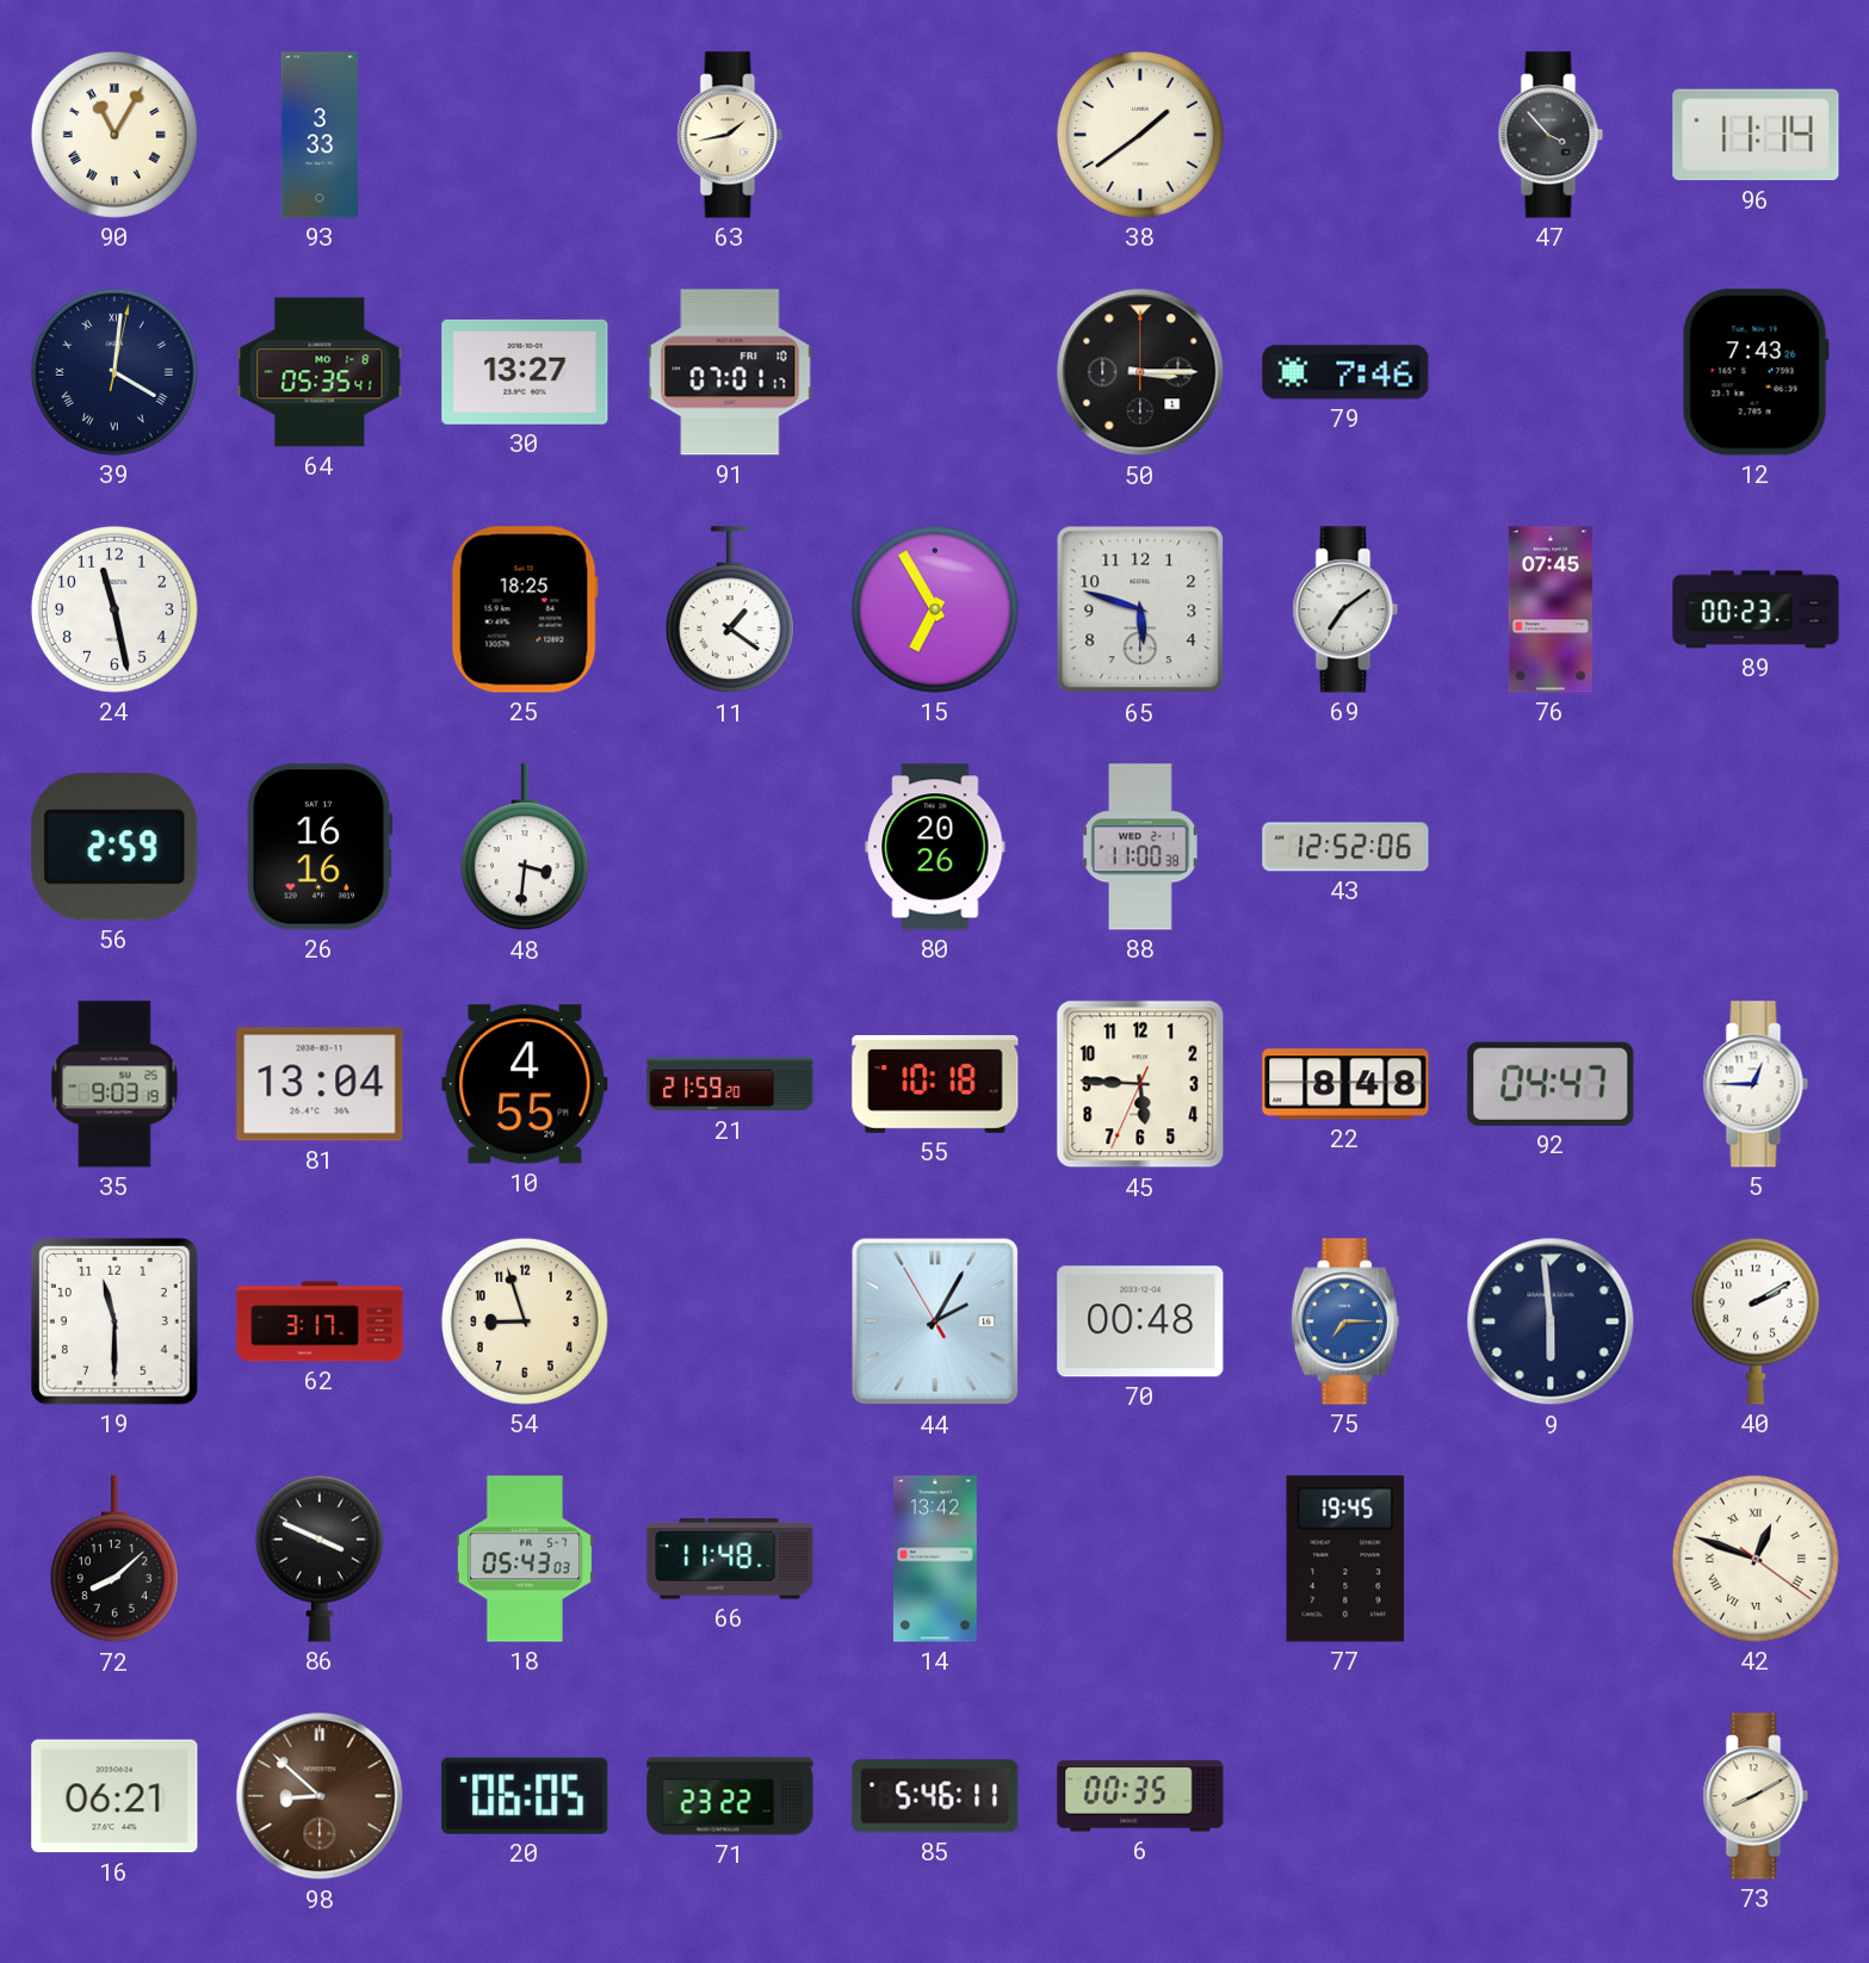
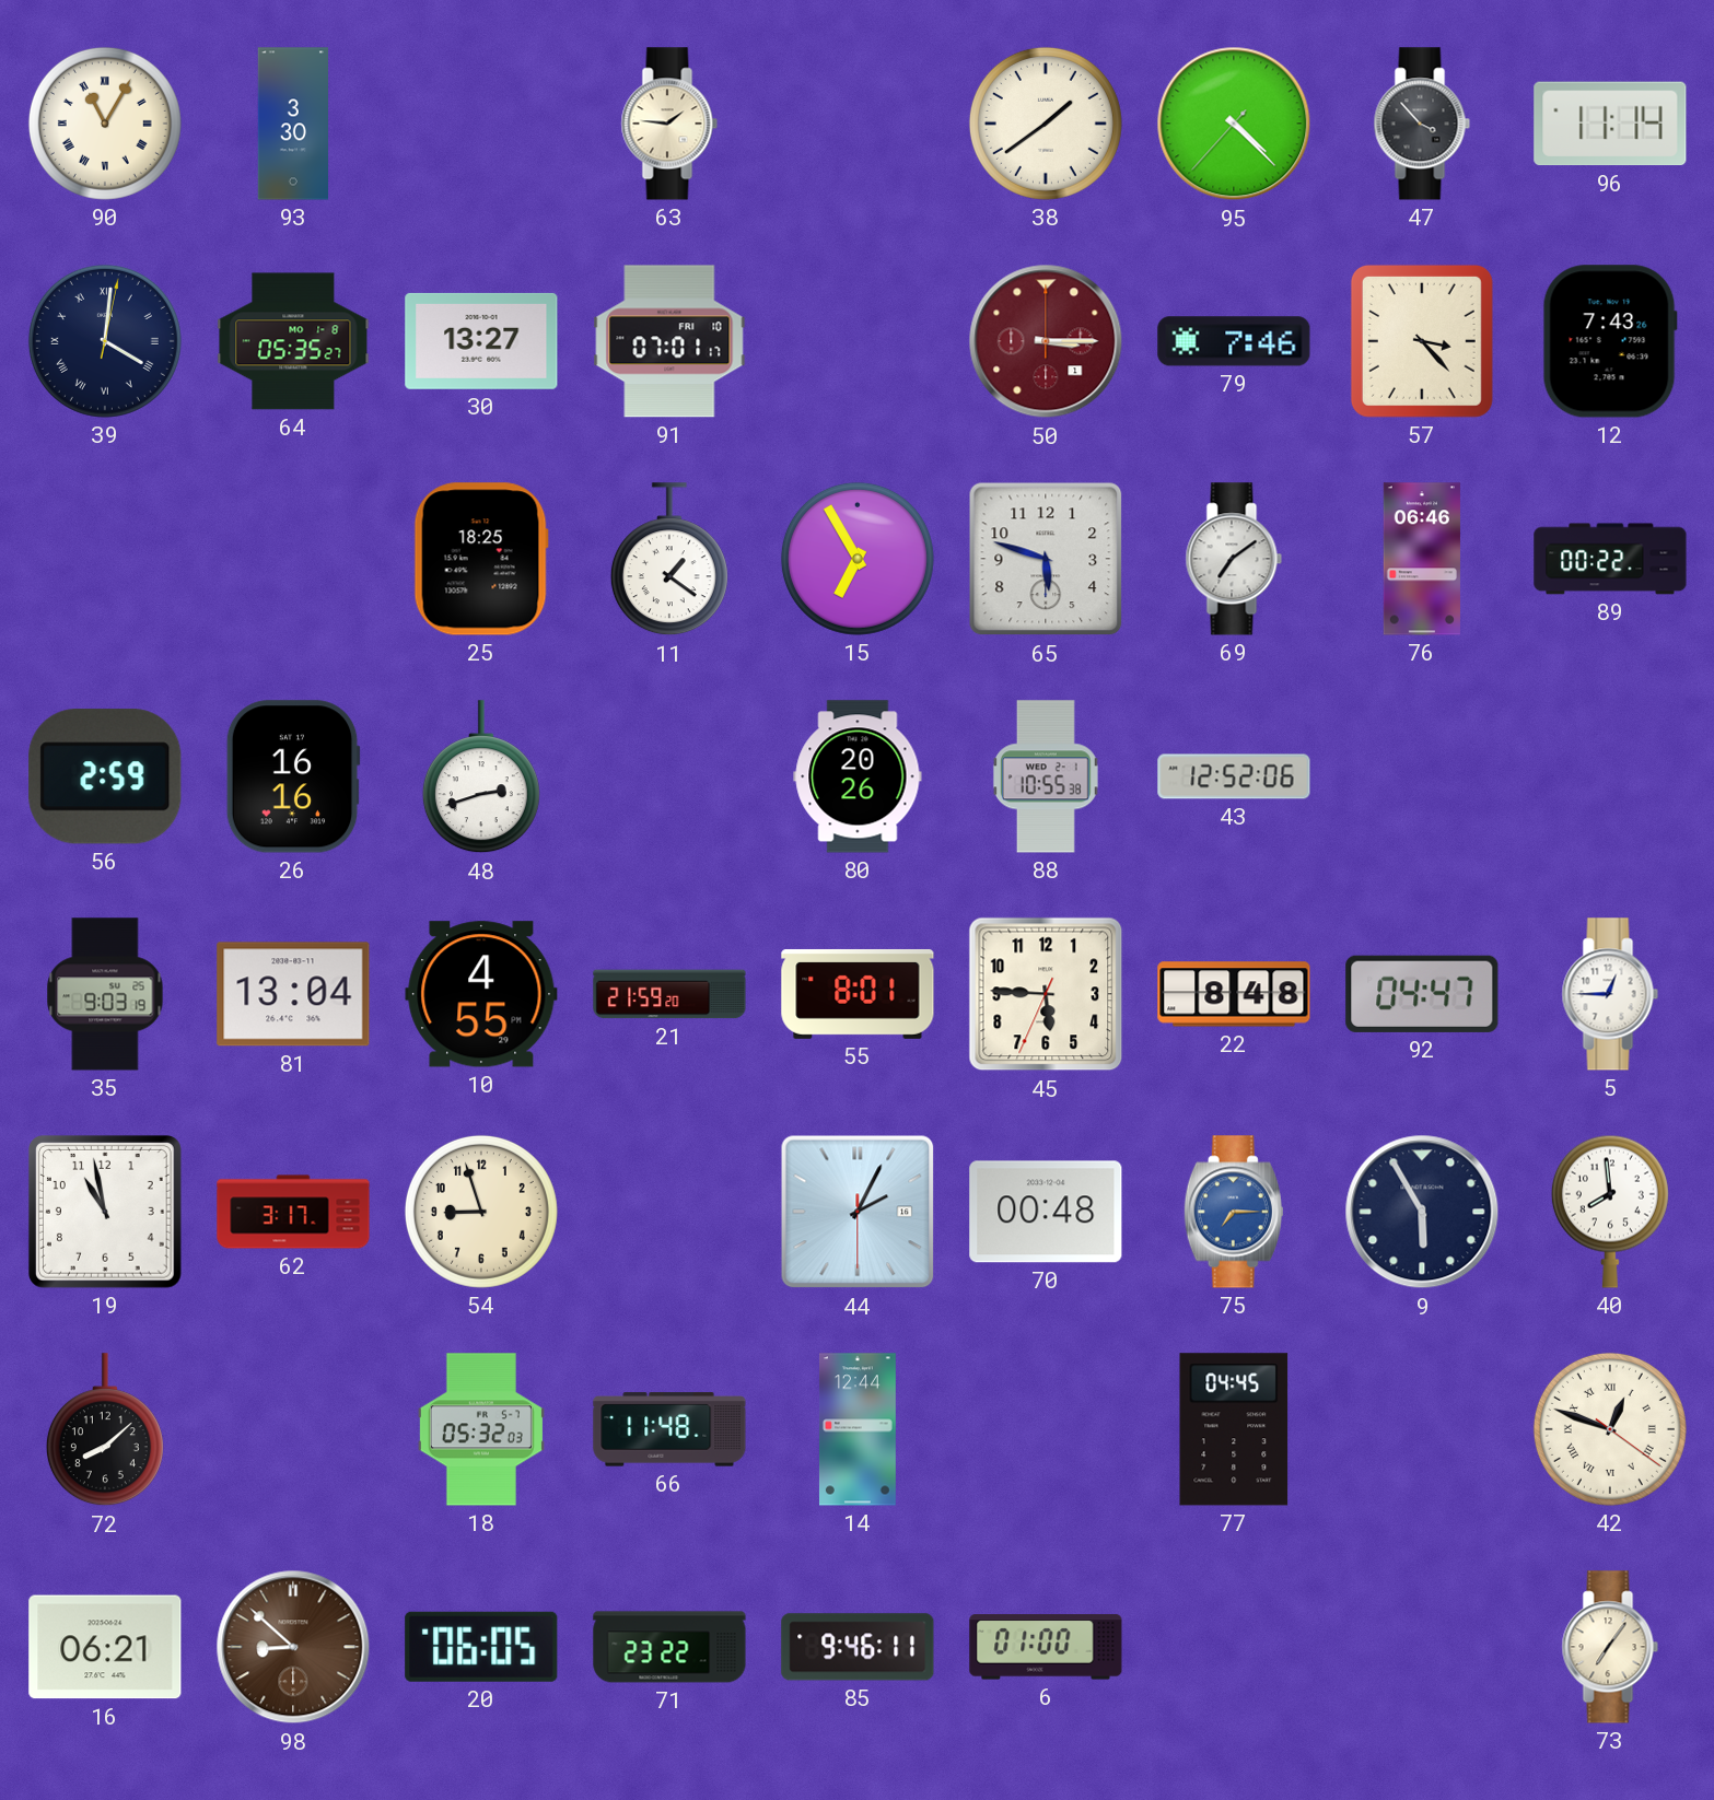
93: 3:33 -> 3:30 (293, 124)
63: 1:43 -> 1:46 (669, 124)
95: none -> 4:22 (1234, 124)
64: 05:35:41 -> 05:35:27 (293, 341)
50 dial: black -> burgundy (1046, 341)
57: none -> 3:23 (1422, 341)
24: 11:28 -> none (115, 609)
76: 07:45 -> 06:46 (1422, 559)
89: 00:23 -> 00:22 (1610, 559)
48: 3:31 -> 2:42 (481, 778)
88: 11:00 -> 10:55 (1046, 776)
55: 10:18 -> 8:01 (858, 994)
19: 11:30 -> 10:58 (105, 1212)
44: 2:04:55 -> 2:04:30 (858, 1212)
9: 5:59 -> 5:55 (1422, 1212)
40: 2:10 -> 7:59 (1610, 1212)
86: 3:49 -> none (320, 1559)
18: 05:43 -> 05:32 (481, 1429)
14: 13:42 -> 12:44 (858, 1429)
77: 19:45 -> 04:45 (1234, 1429)
85: 5:46 -> 9:46 (858, 1647)
6: 00:35 -> 01:00 (1046, 1647)
73: 8:10 -> 7:06 (1610, 1647)
